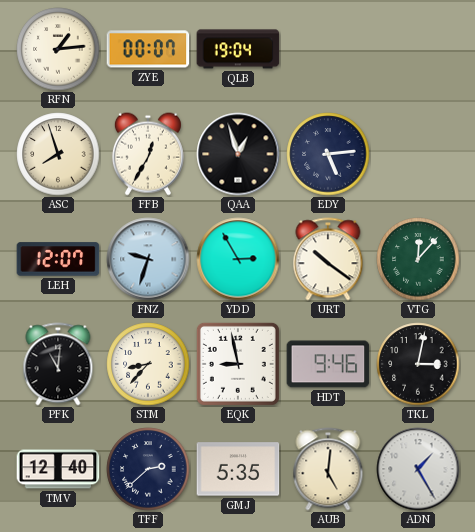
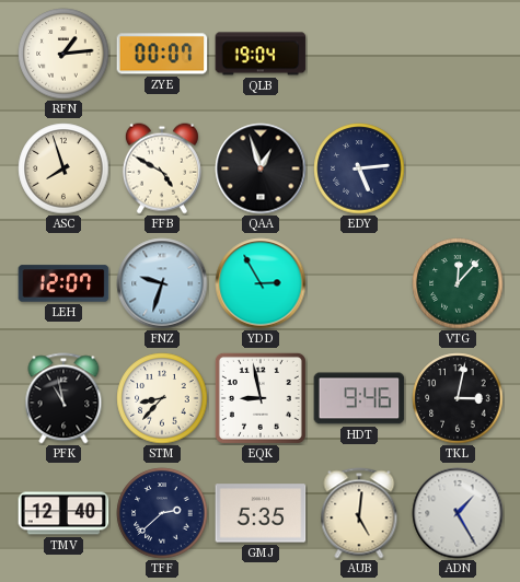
FFB: 12:35 -> 4:50 (162, 168)
URT: 10:21 -> none (328, 259)
PFK: 11:01 -> 10:58 (63, 398)
